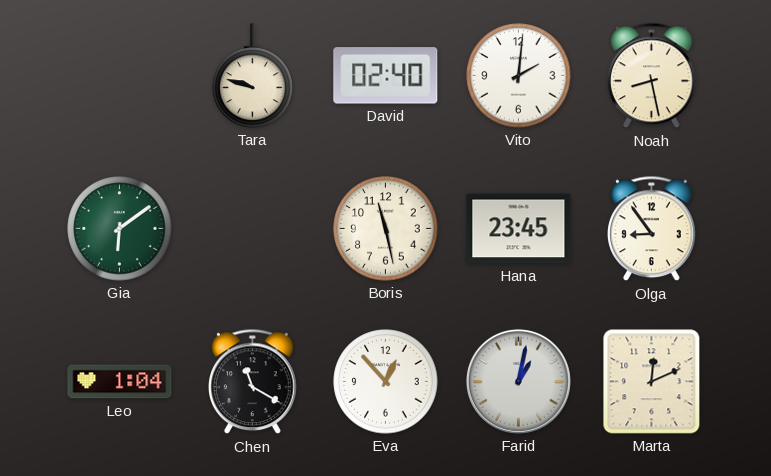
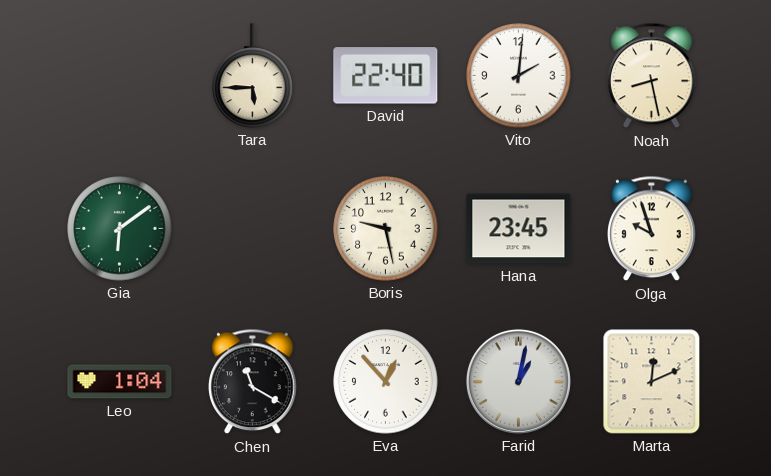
Tara: 9:48 -> 5:45 (253, 76)
David: 02:40 -> 22:40 (386, 76)
Boris: 11:28 -> 9:28 (386, 229)
Olga: 8:54 -> 9:57 (652, 229)
